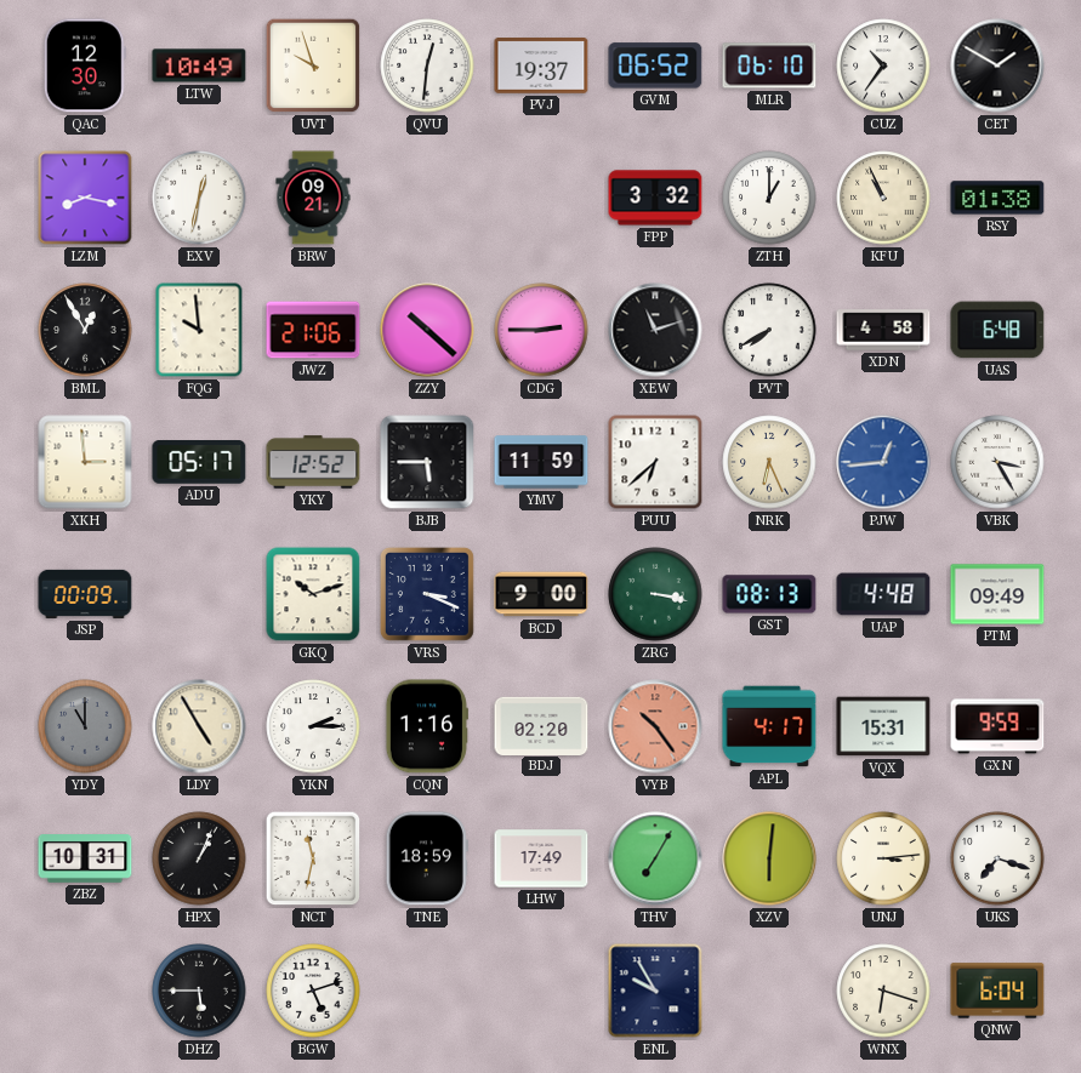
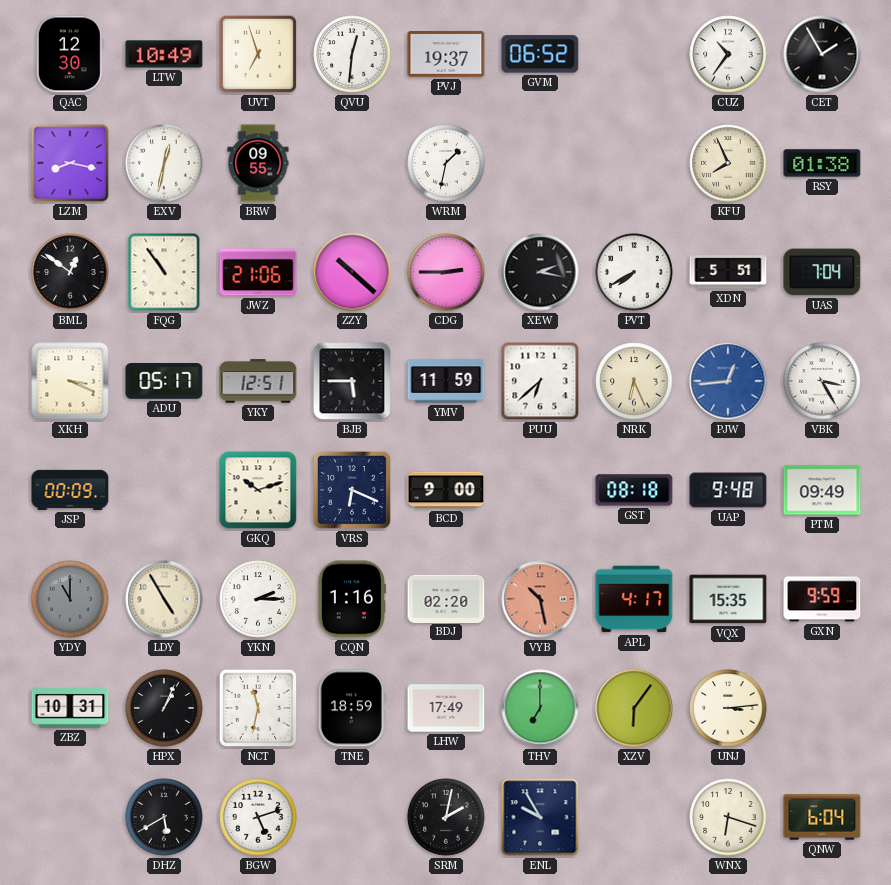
UVT: 9:57 -> 6:57 (258, 54)
MLR: 06:10 -> none (769, 65)
CET: 1:50 -> 1:55 (822, 54)
BRW: 09:21 -> 09:55 (258, 163)
WRM: none -> 1:32 (446, 163)
FPP: 3:32 -> none (655, 198)
ZTH: 1:00 -> none (769, 198)
KFU: 10:56 -> 7:56 (728, 163)
BML: 12:55 -> 12:51 (70, 272)
FQG: 9:59 -> 10:54 (164, 272)
XEW: 11:12 -> 2:17 (540, 272)
XDN: 4:58 -> 5:51 (728, 272)
UAS: 6:48 -> 7:04 (822, 272)
XKH: 2:59 -> 3:19 (70, 381)
YKY: 12:52 -> 12:51 (258, 381)
VRS: 3:19 -> 6:19 (352, 490)
ZRG: 3:17 -> none (655, 594)
GST: 08:13 -> 08:18 (634, 490)
UAP: 4:48 -> 9:48 (728, 490)
VYB: 10:24 -> 10:28 (540, 599)
VQX: 15:31 -> 15:35 (728, 599)
THV: 7:05 -> 7:00 (540, 708)
XZV: 6:01 -> 6:06 (634, 708)
UKS: 7:18 -> none (997, 858)
DHZ: 5:45 -> 5:40 (164, 817)
SRM: none -> 2:02 (446, 817)
